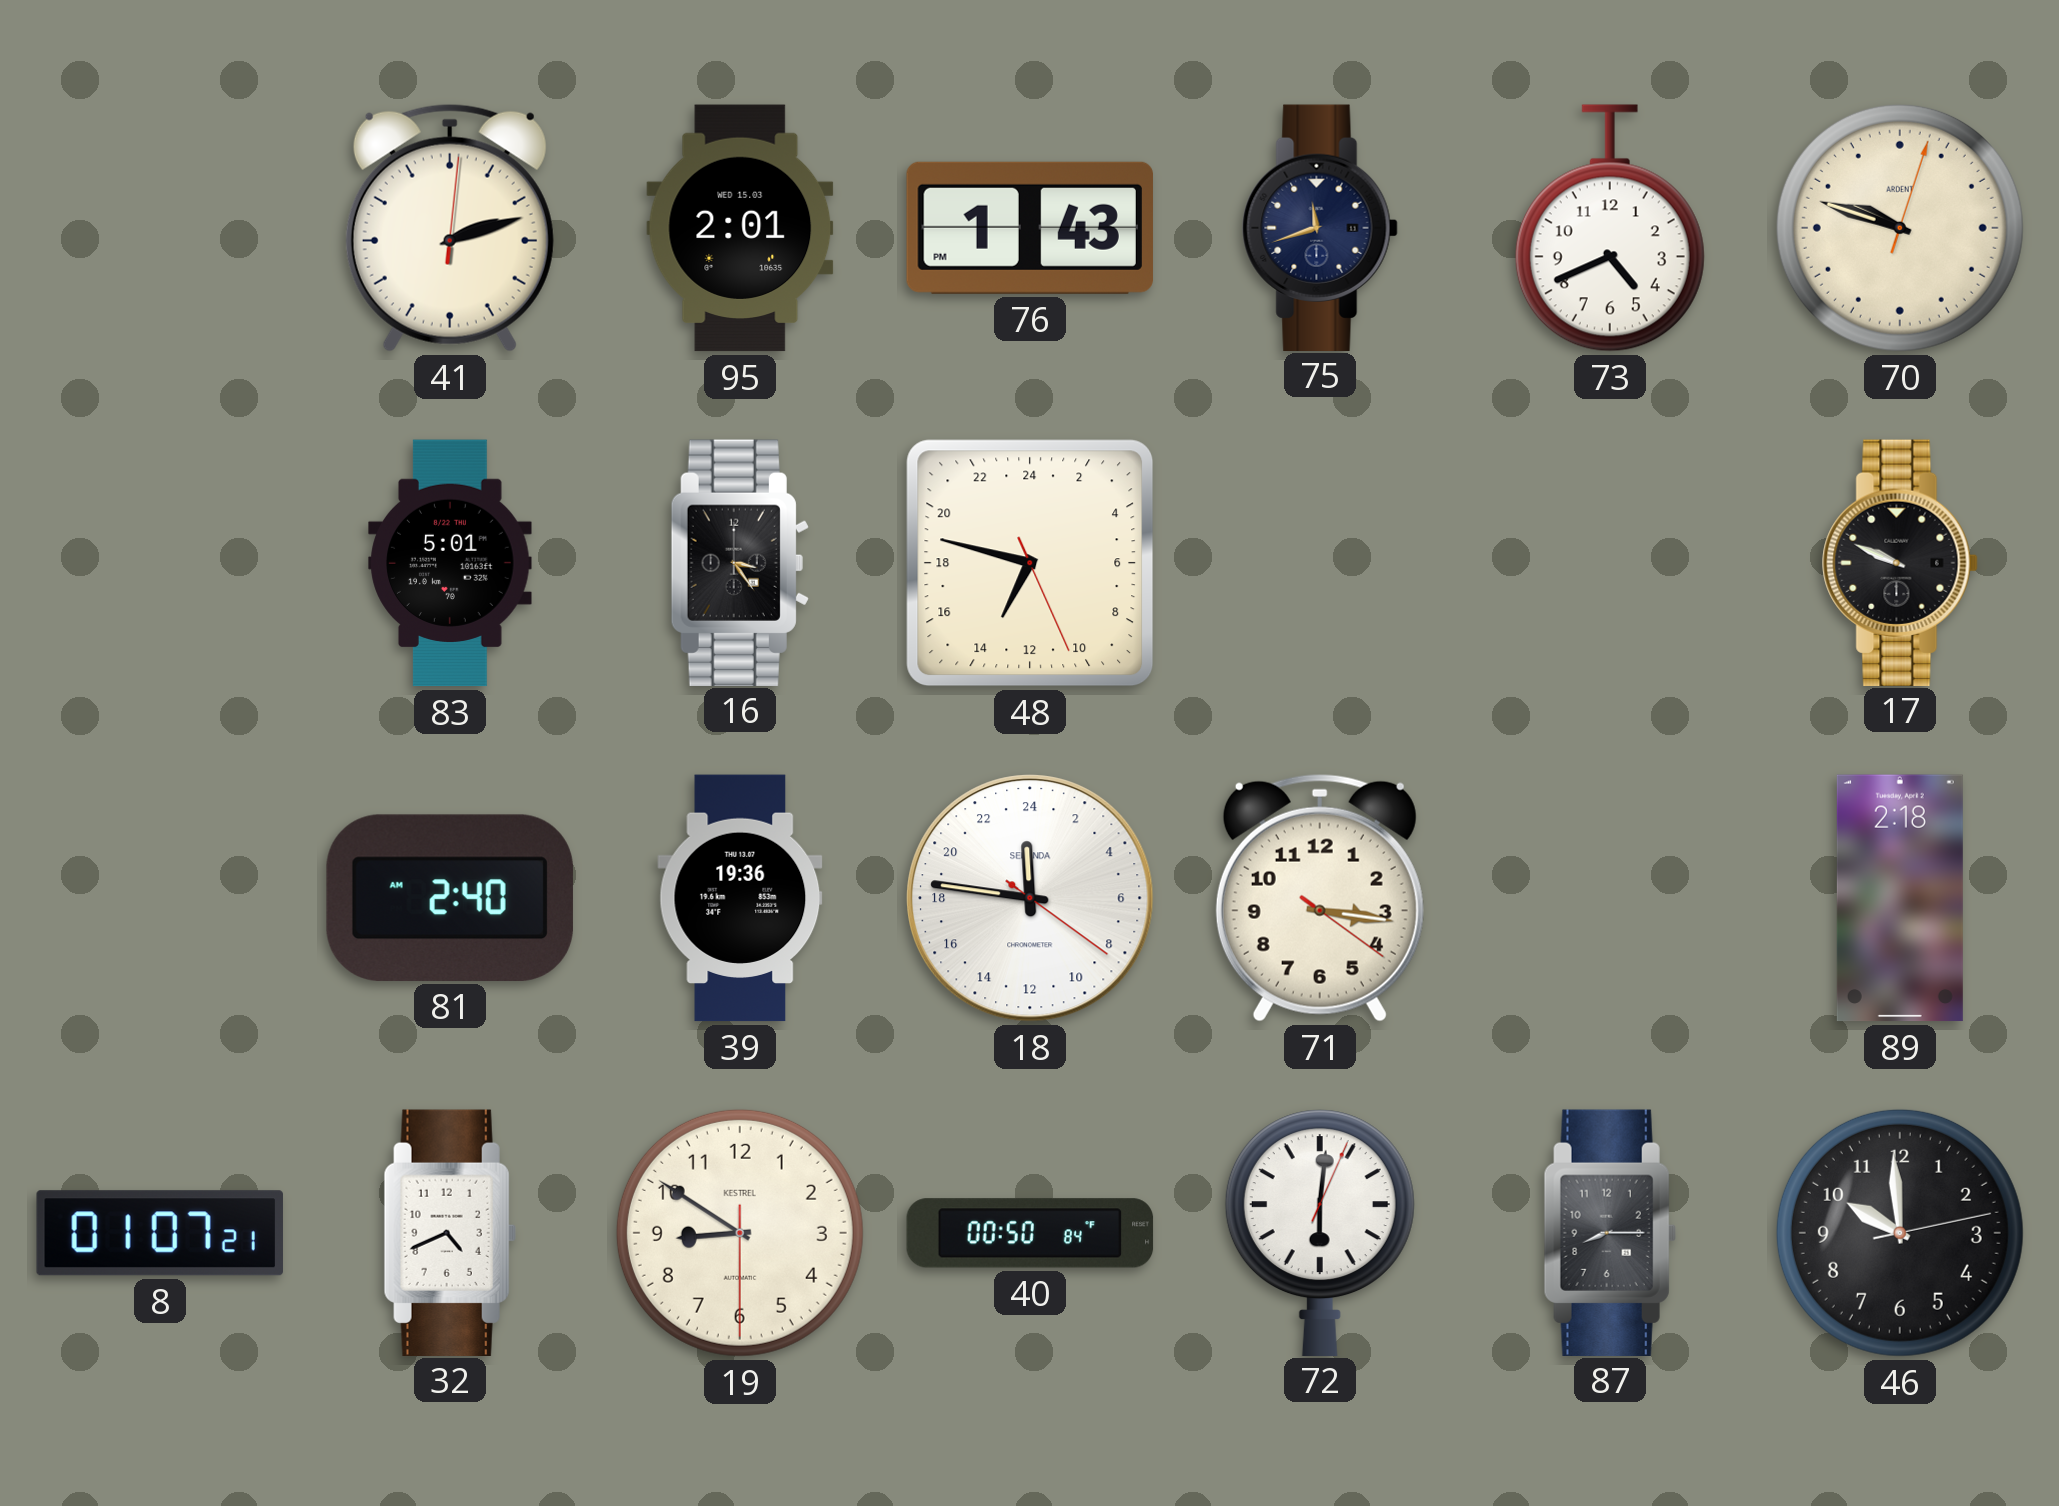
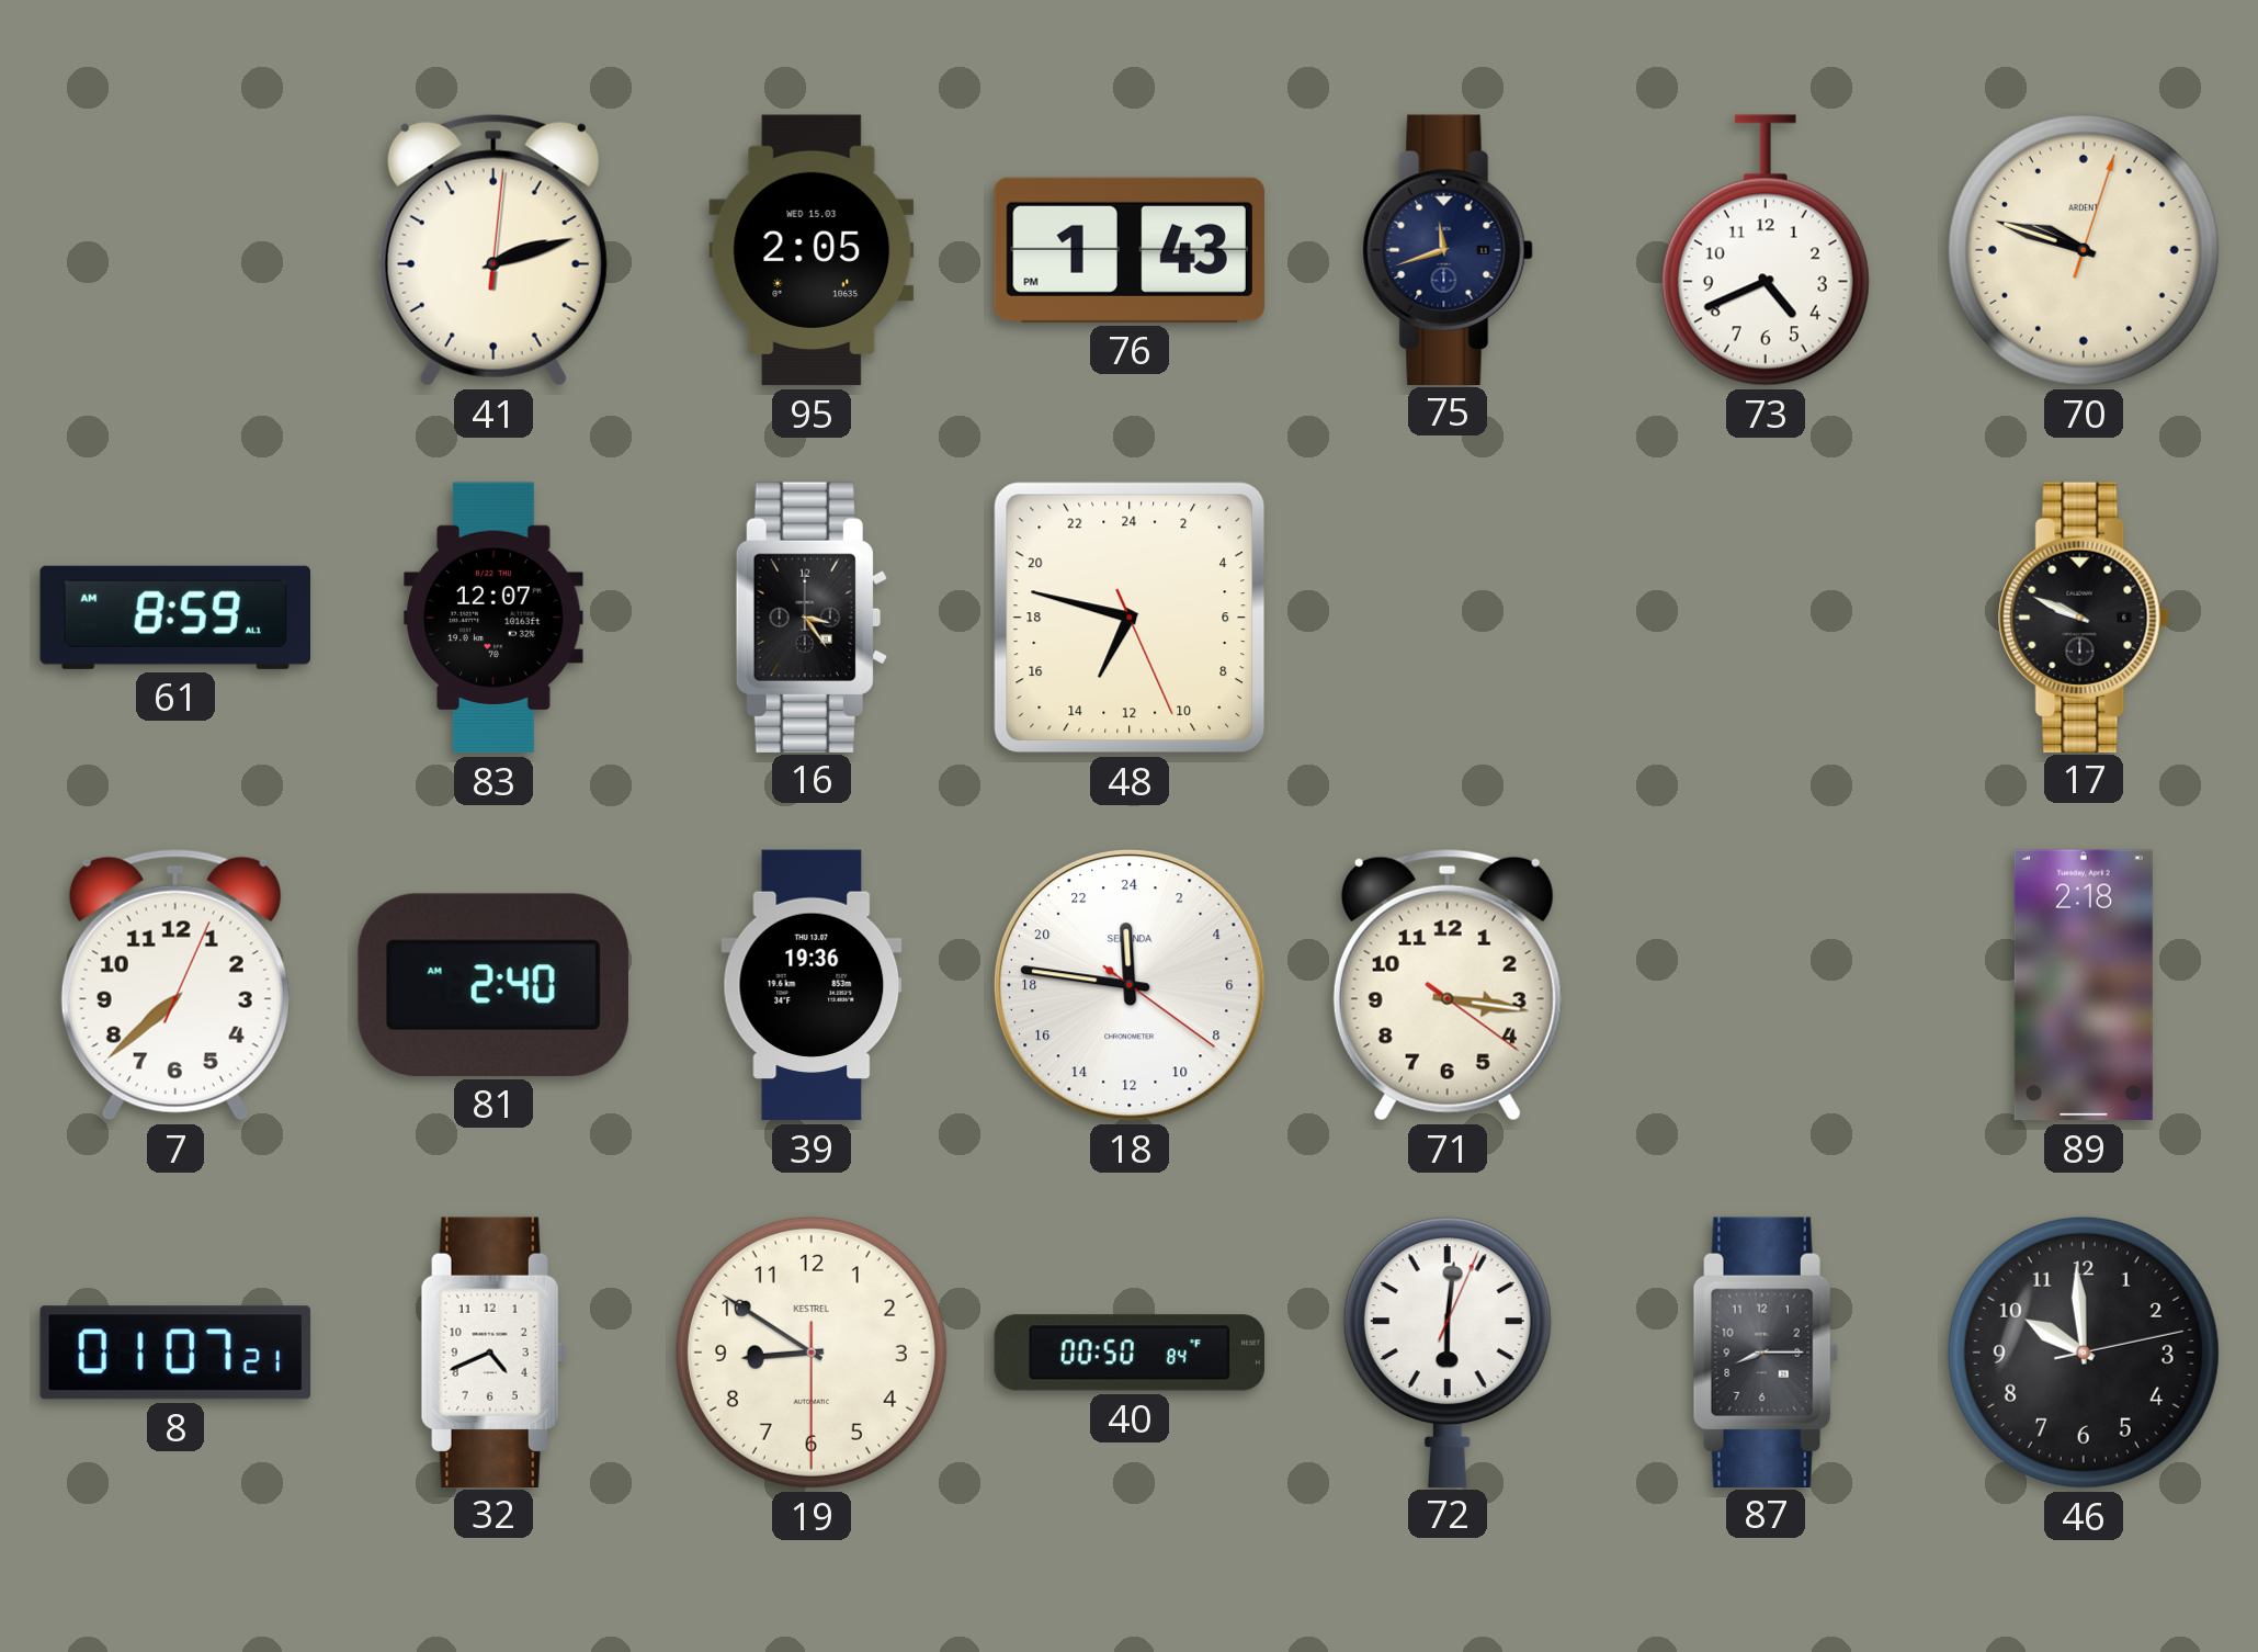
95: 2:01 -> 2:05 (812, 250)
61: none -> 8:59 (174, 618)
83: 5:01 -> 12:07 (493, 618)
7: none -> 7:38 (175, 985)
